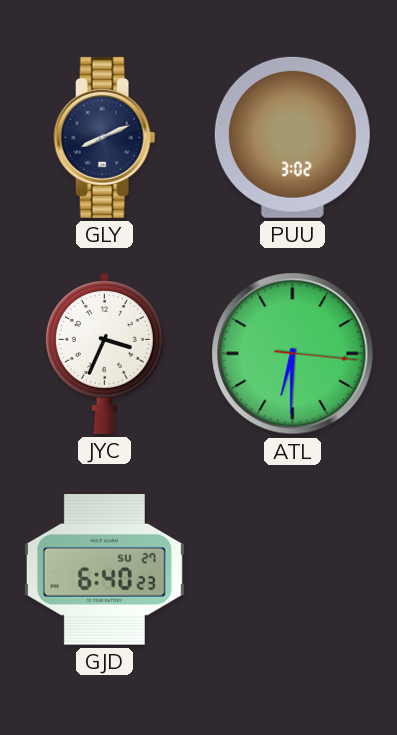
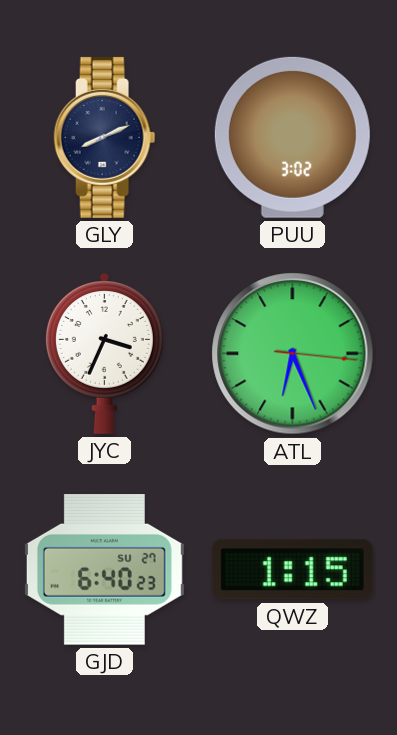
ATL: 6:30 -> 6:26 (293, 354)
QWZ: none -> 1:15 (292, 570)
